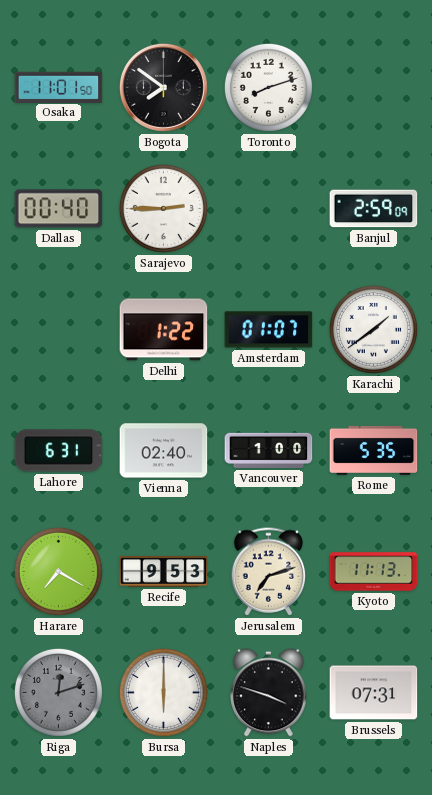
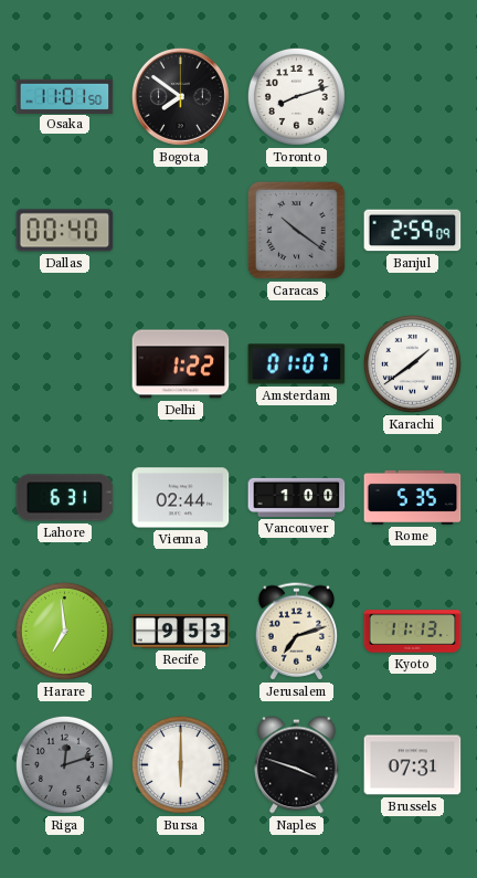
Sarajevo: 2:45 -> none (163, 208)
Caracas: none -> 10:21 (296, 230)
Vienna: 02:40 -> 02:44 (181, 498)
Harare: 7:20 -> 6:59 (64, 631)
